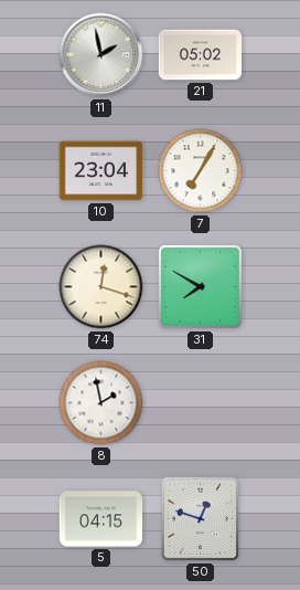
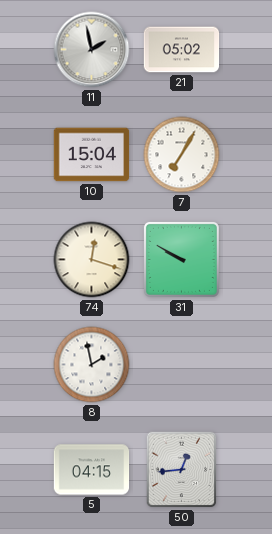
10: 23:04 -> 15:04 (92, 155)
31: 7:50 -> 9:50 (181, 259)
50: 12:48 -> 12:44 (182, 470)
